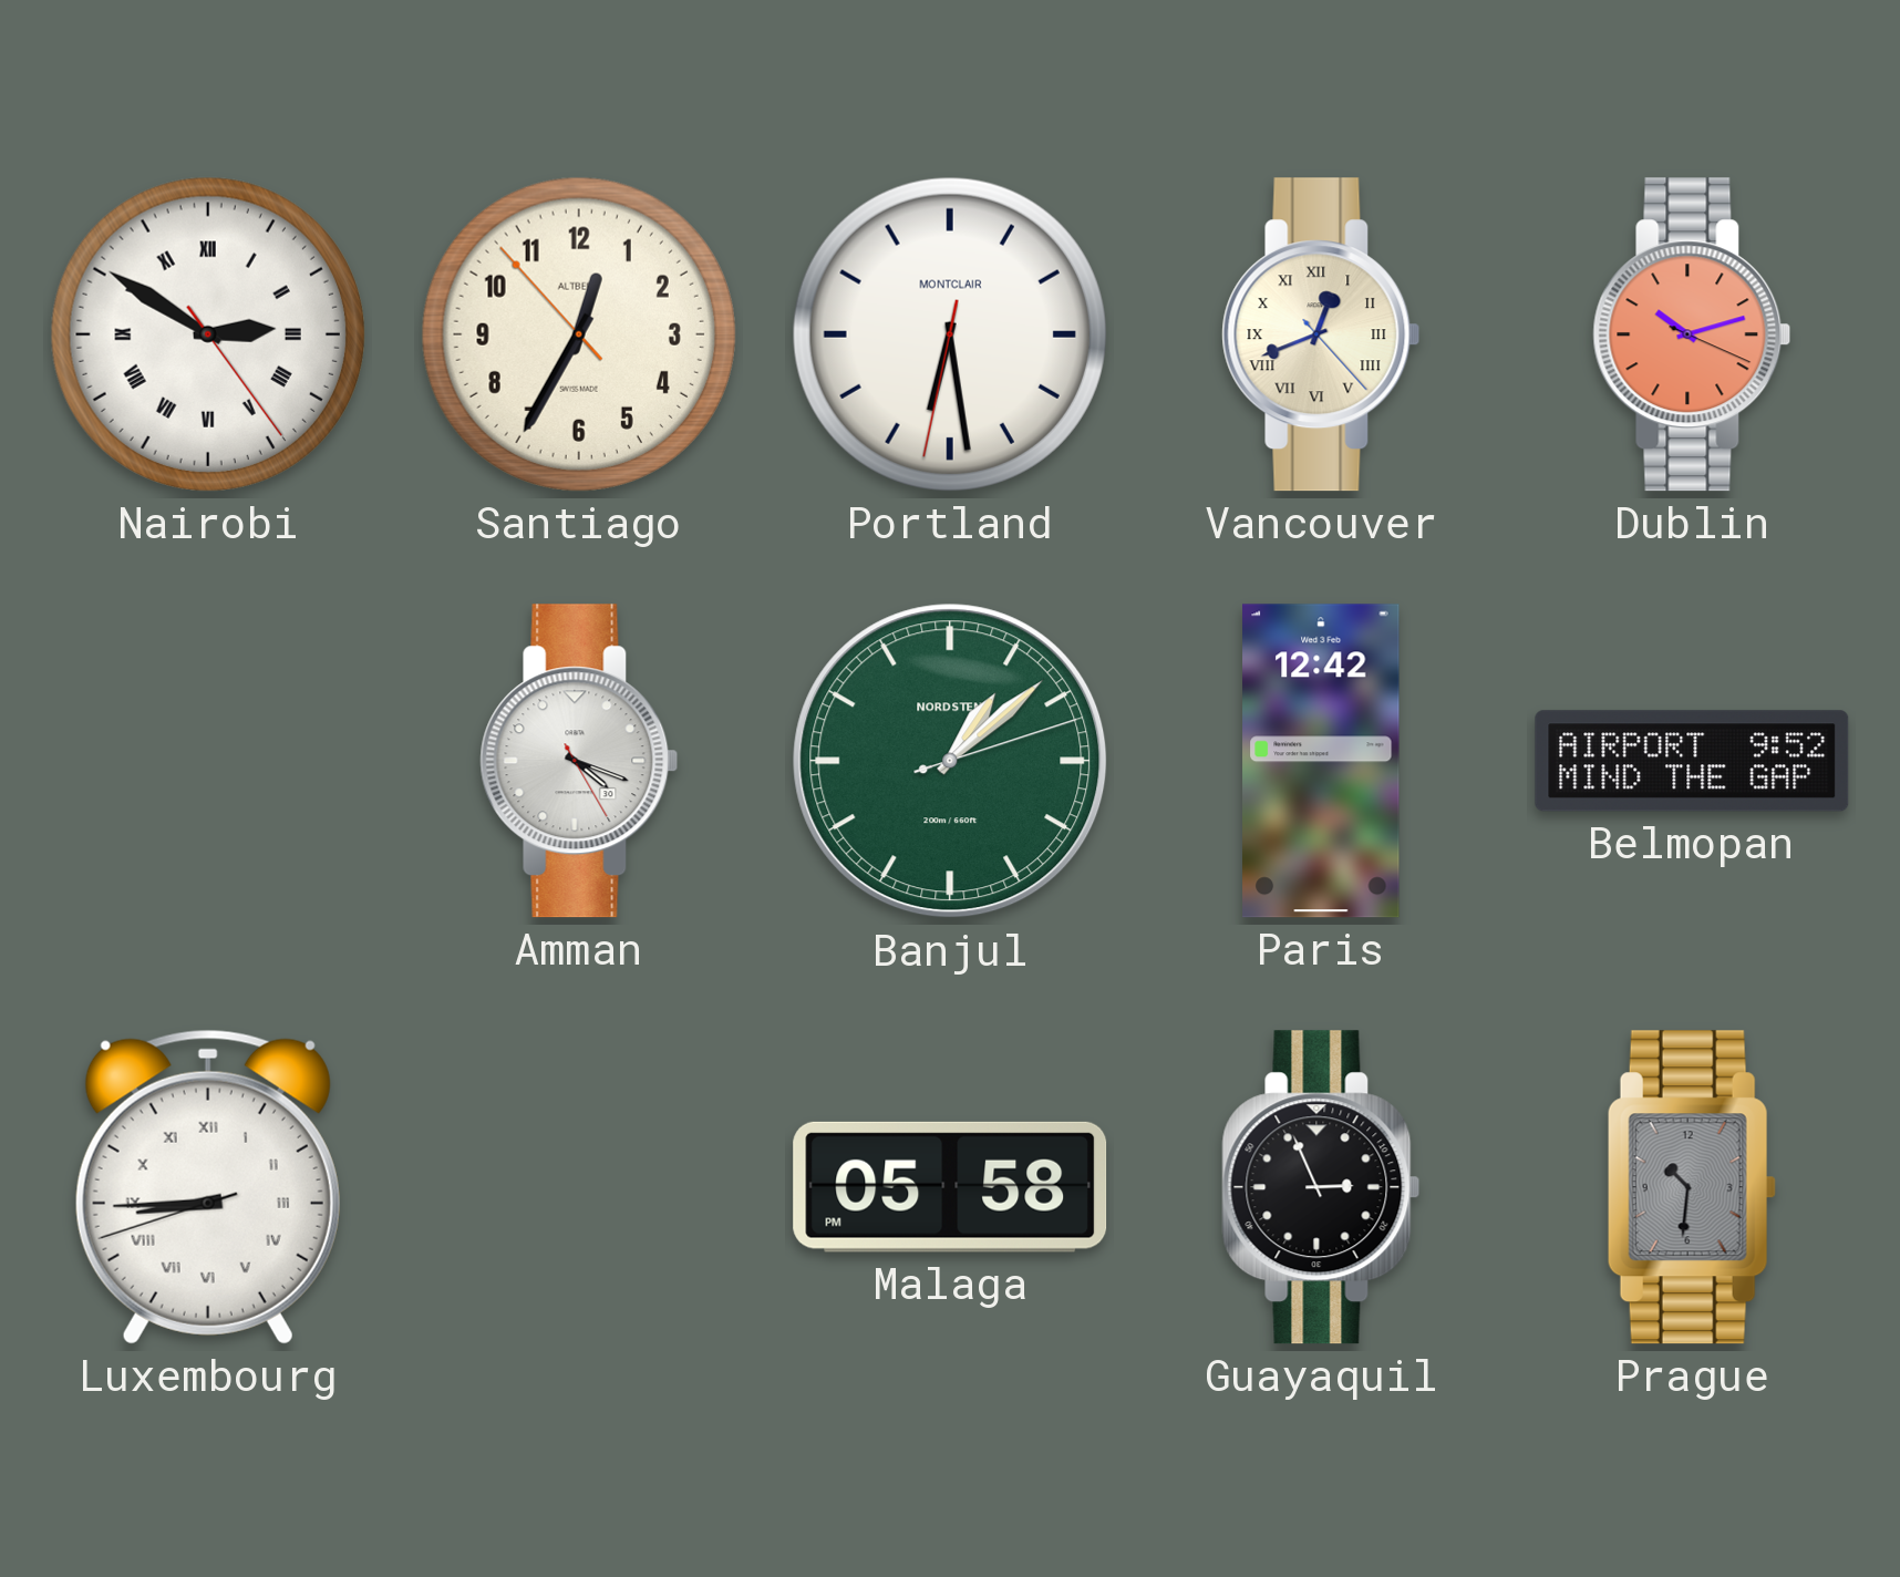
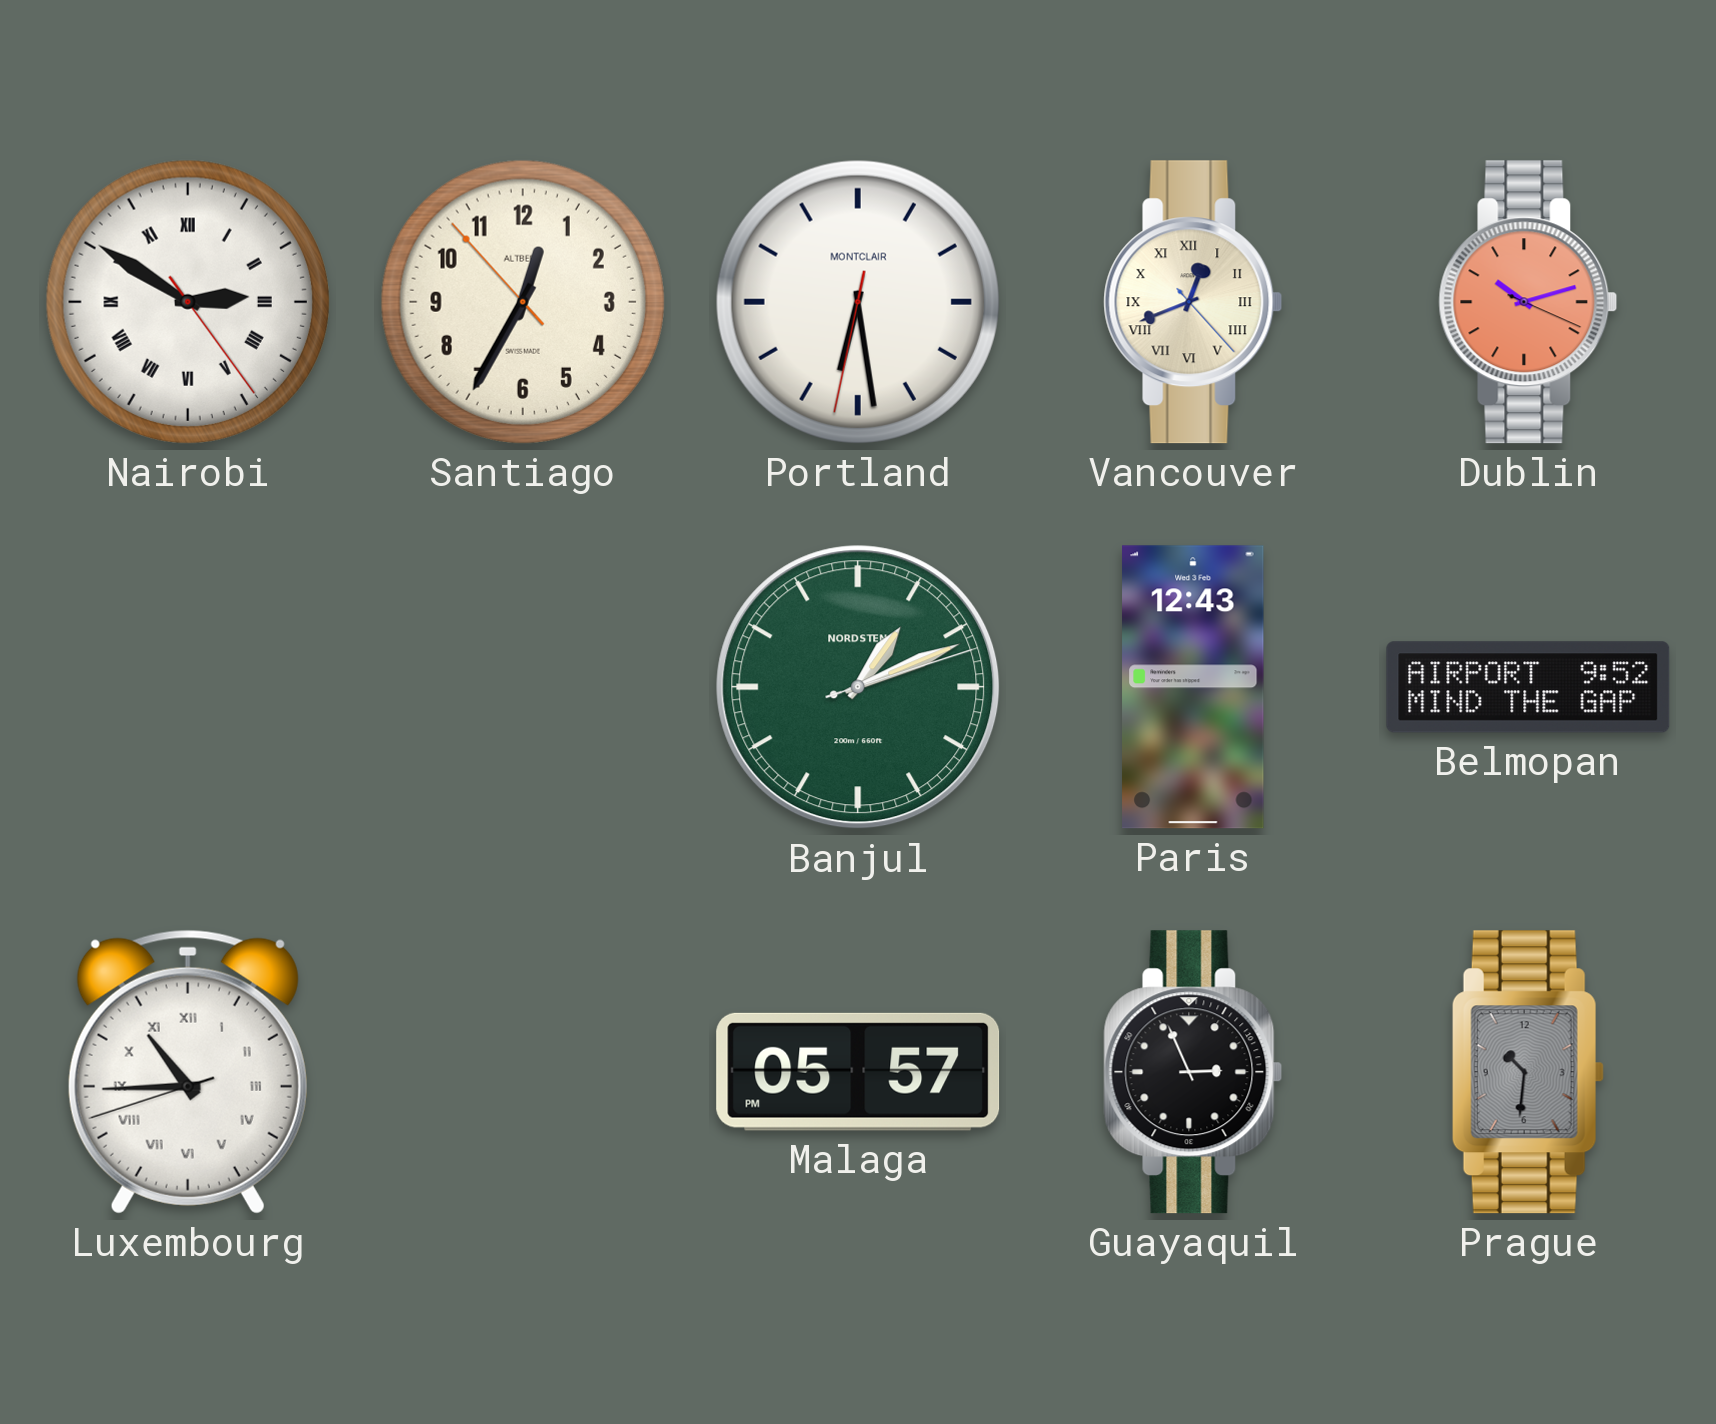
Amman: 4:18 -> none (579, 761)
Banjul: 1:08 -> 1:11 (858, 687)
Paris: 12:42 -> 12:43 (1193, 687)
Luxembourg: 8:44 -> 10:44 (188, 1072)
Malaga: 05:58 -> 05:57 (858, 1072)
